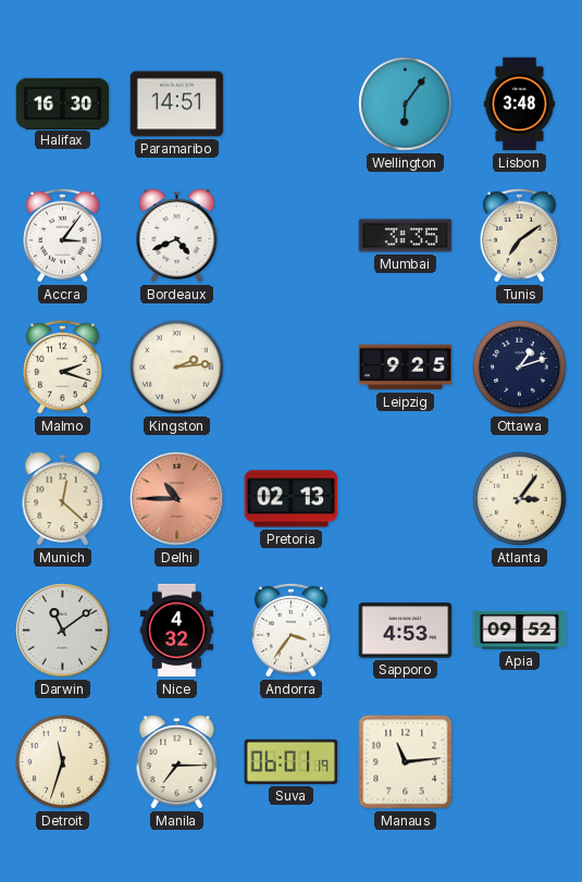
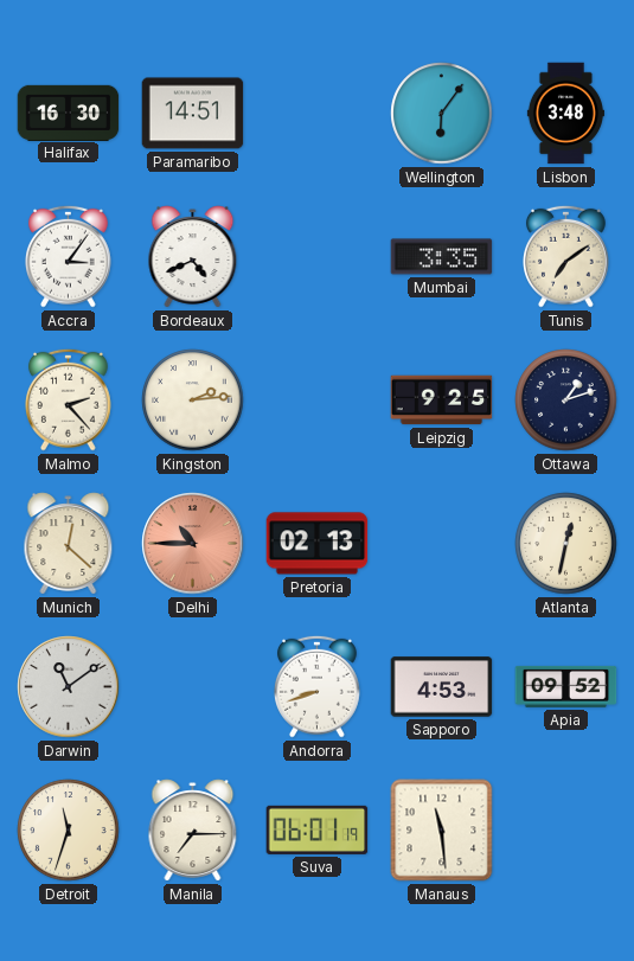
Malmo: 2:18 -> 2:23 (69, 399)
Atlanta: 3:06 -> 12:32 (566, 544)
Nice: 4:32 -> none (176, 631)
Andorra: 3:36 -> 8:42 (318, 686)
Manaus: 11:14 -> 11:29 (442, 831)
